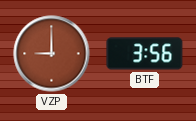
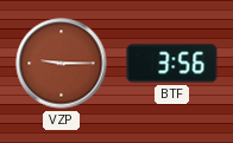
VZP: 9:00 -> 9:15 (62, 64)
